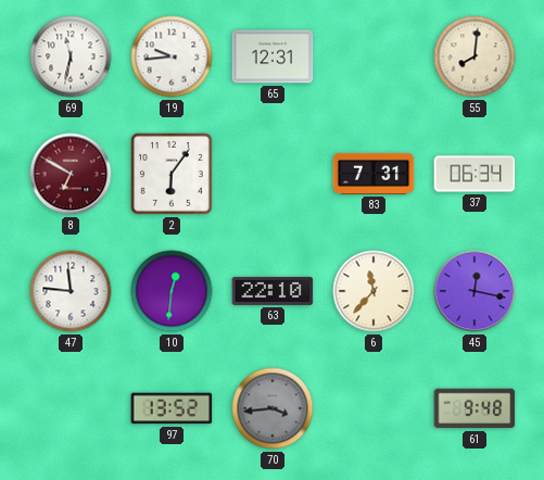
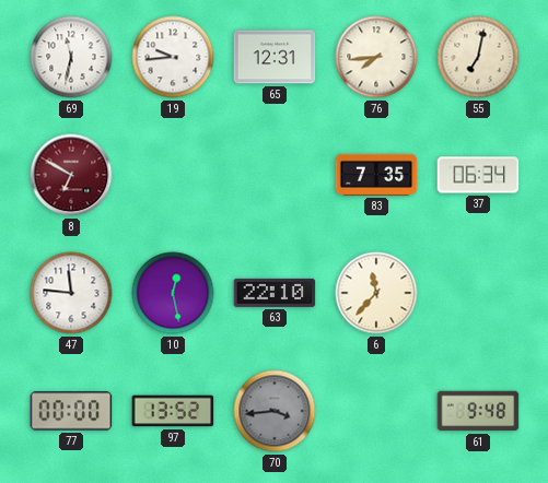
76: none -> 7:44 (376, 57)
55: 8:01 -> 7:02 (478, 57)
2: 6:06 -> none (172, 174)
83: 7:31 -> 7:35 (376, 175)
10: 12:31 -> 12:28 (173, 293)
45: 12:17 -> none (475, 291)
77: none -> 00:00 (71, 411)
